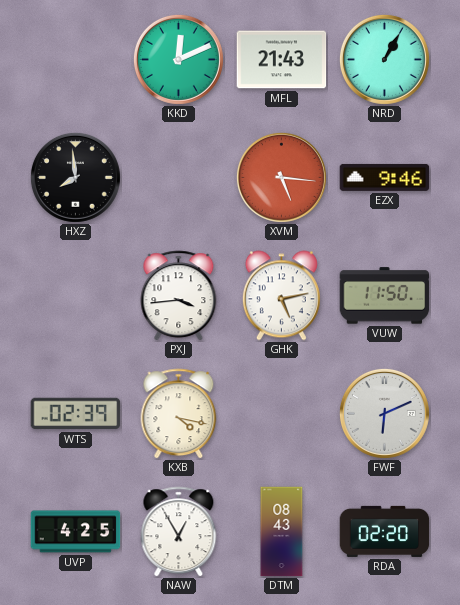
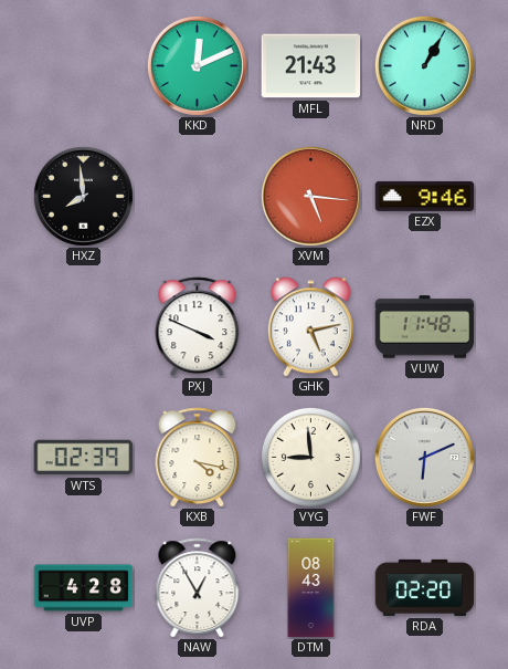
PXJ: 3:44 -> 3:49 (198, 327)
VUW: 11:50 -> 11:48 (425, 327)
VYG: none -> 8:59 (310, 457)
UVP: 4:25 -> 4:28 (84, 588)
